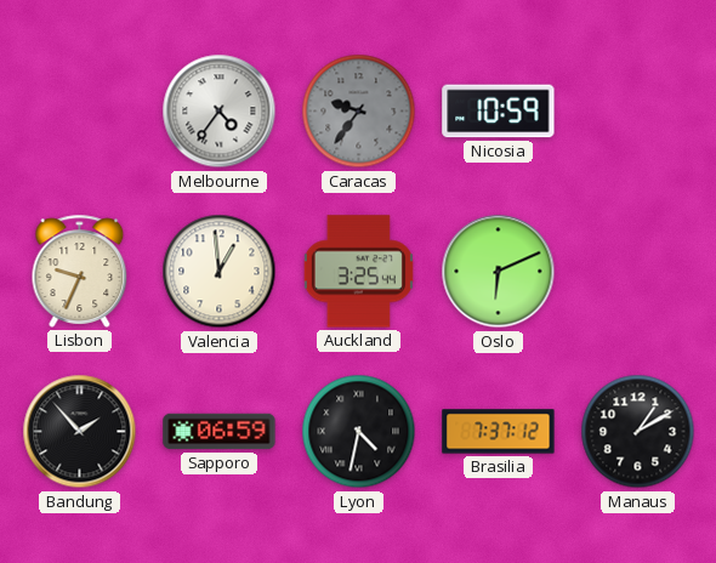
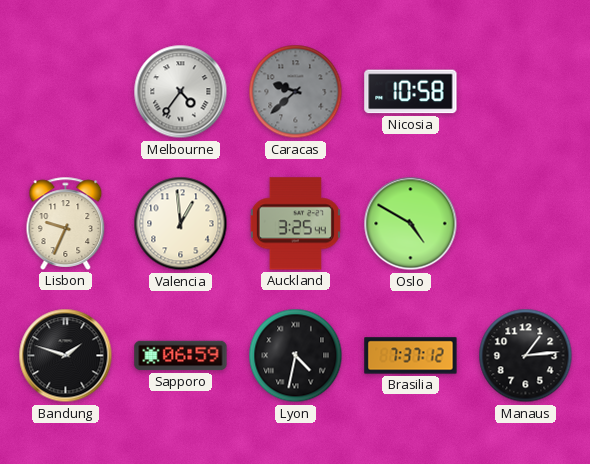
Caracas: 9:36 -> 9:38 (296, 92)
Nicosia: 10:59 -> 10:58 (411, 92)
Oslo: 6:11 -> 4:50 (411, 224)
Bandung: 1:53 -> 1:48 (66, 356)
Manaus: 1:10 -> 1:14 (526, 356)
